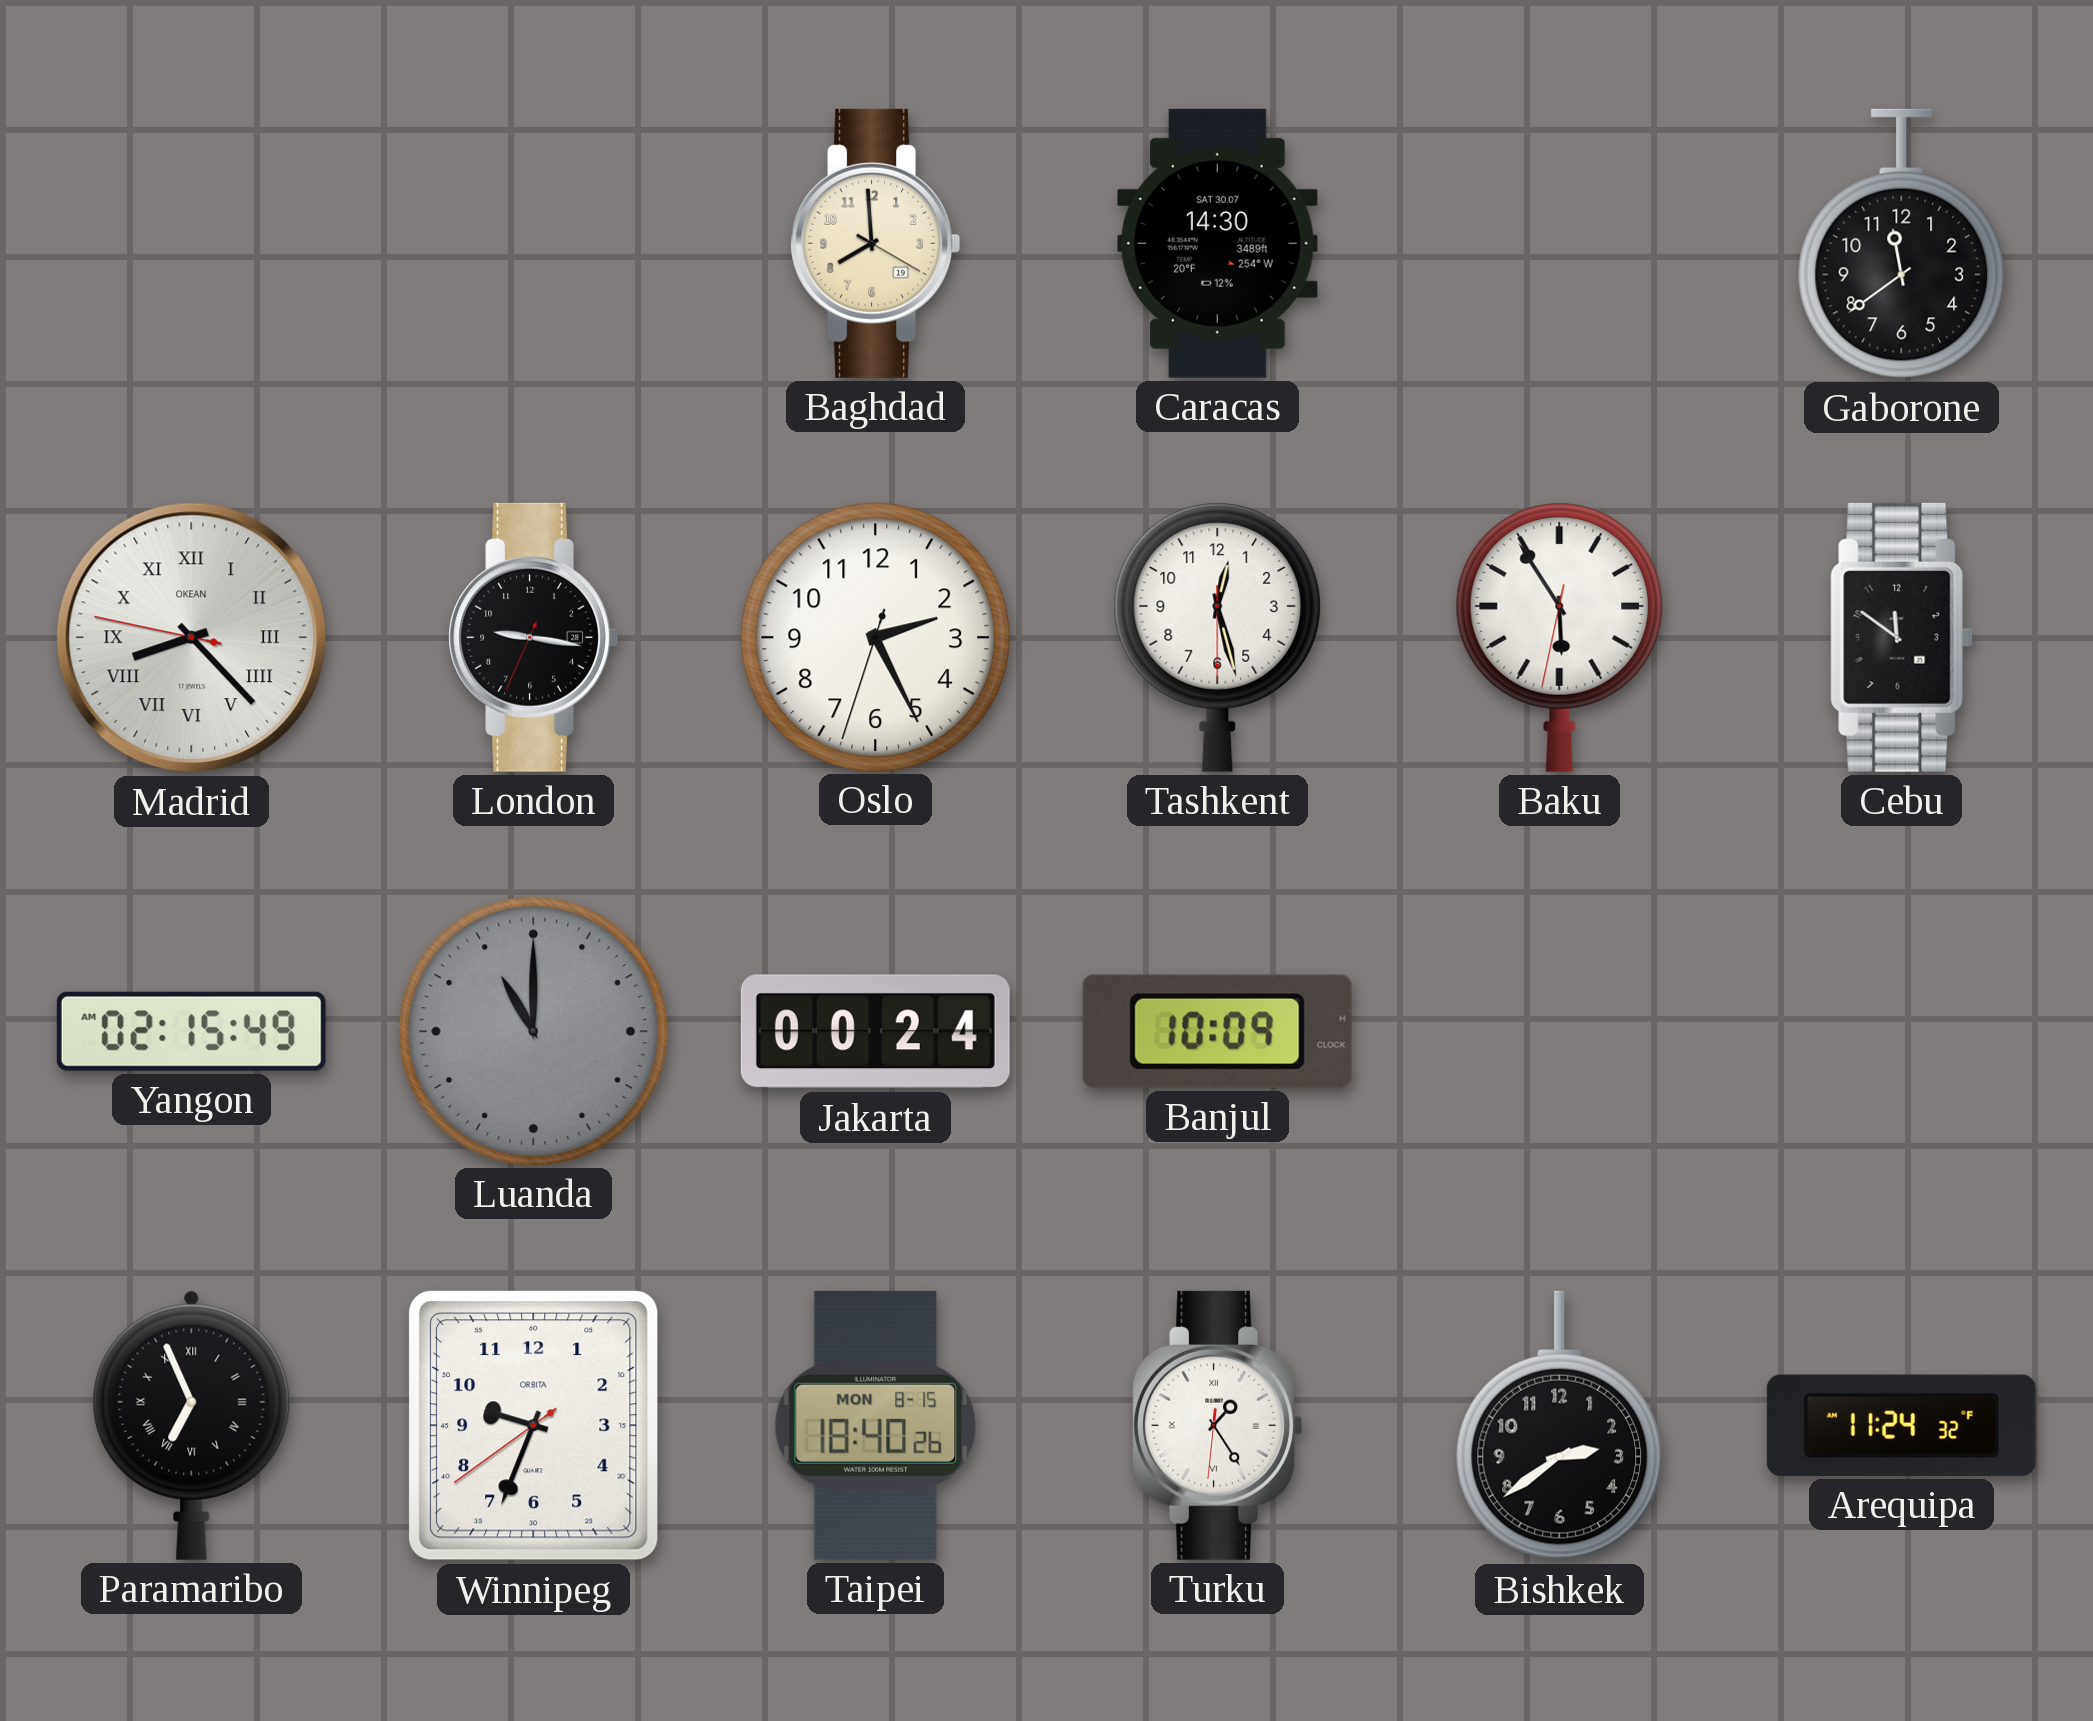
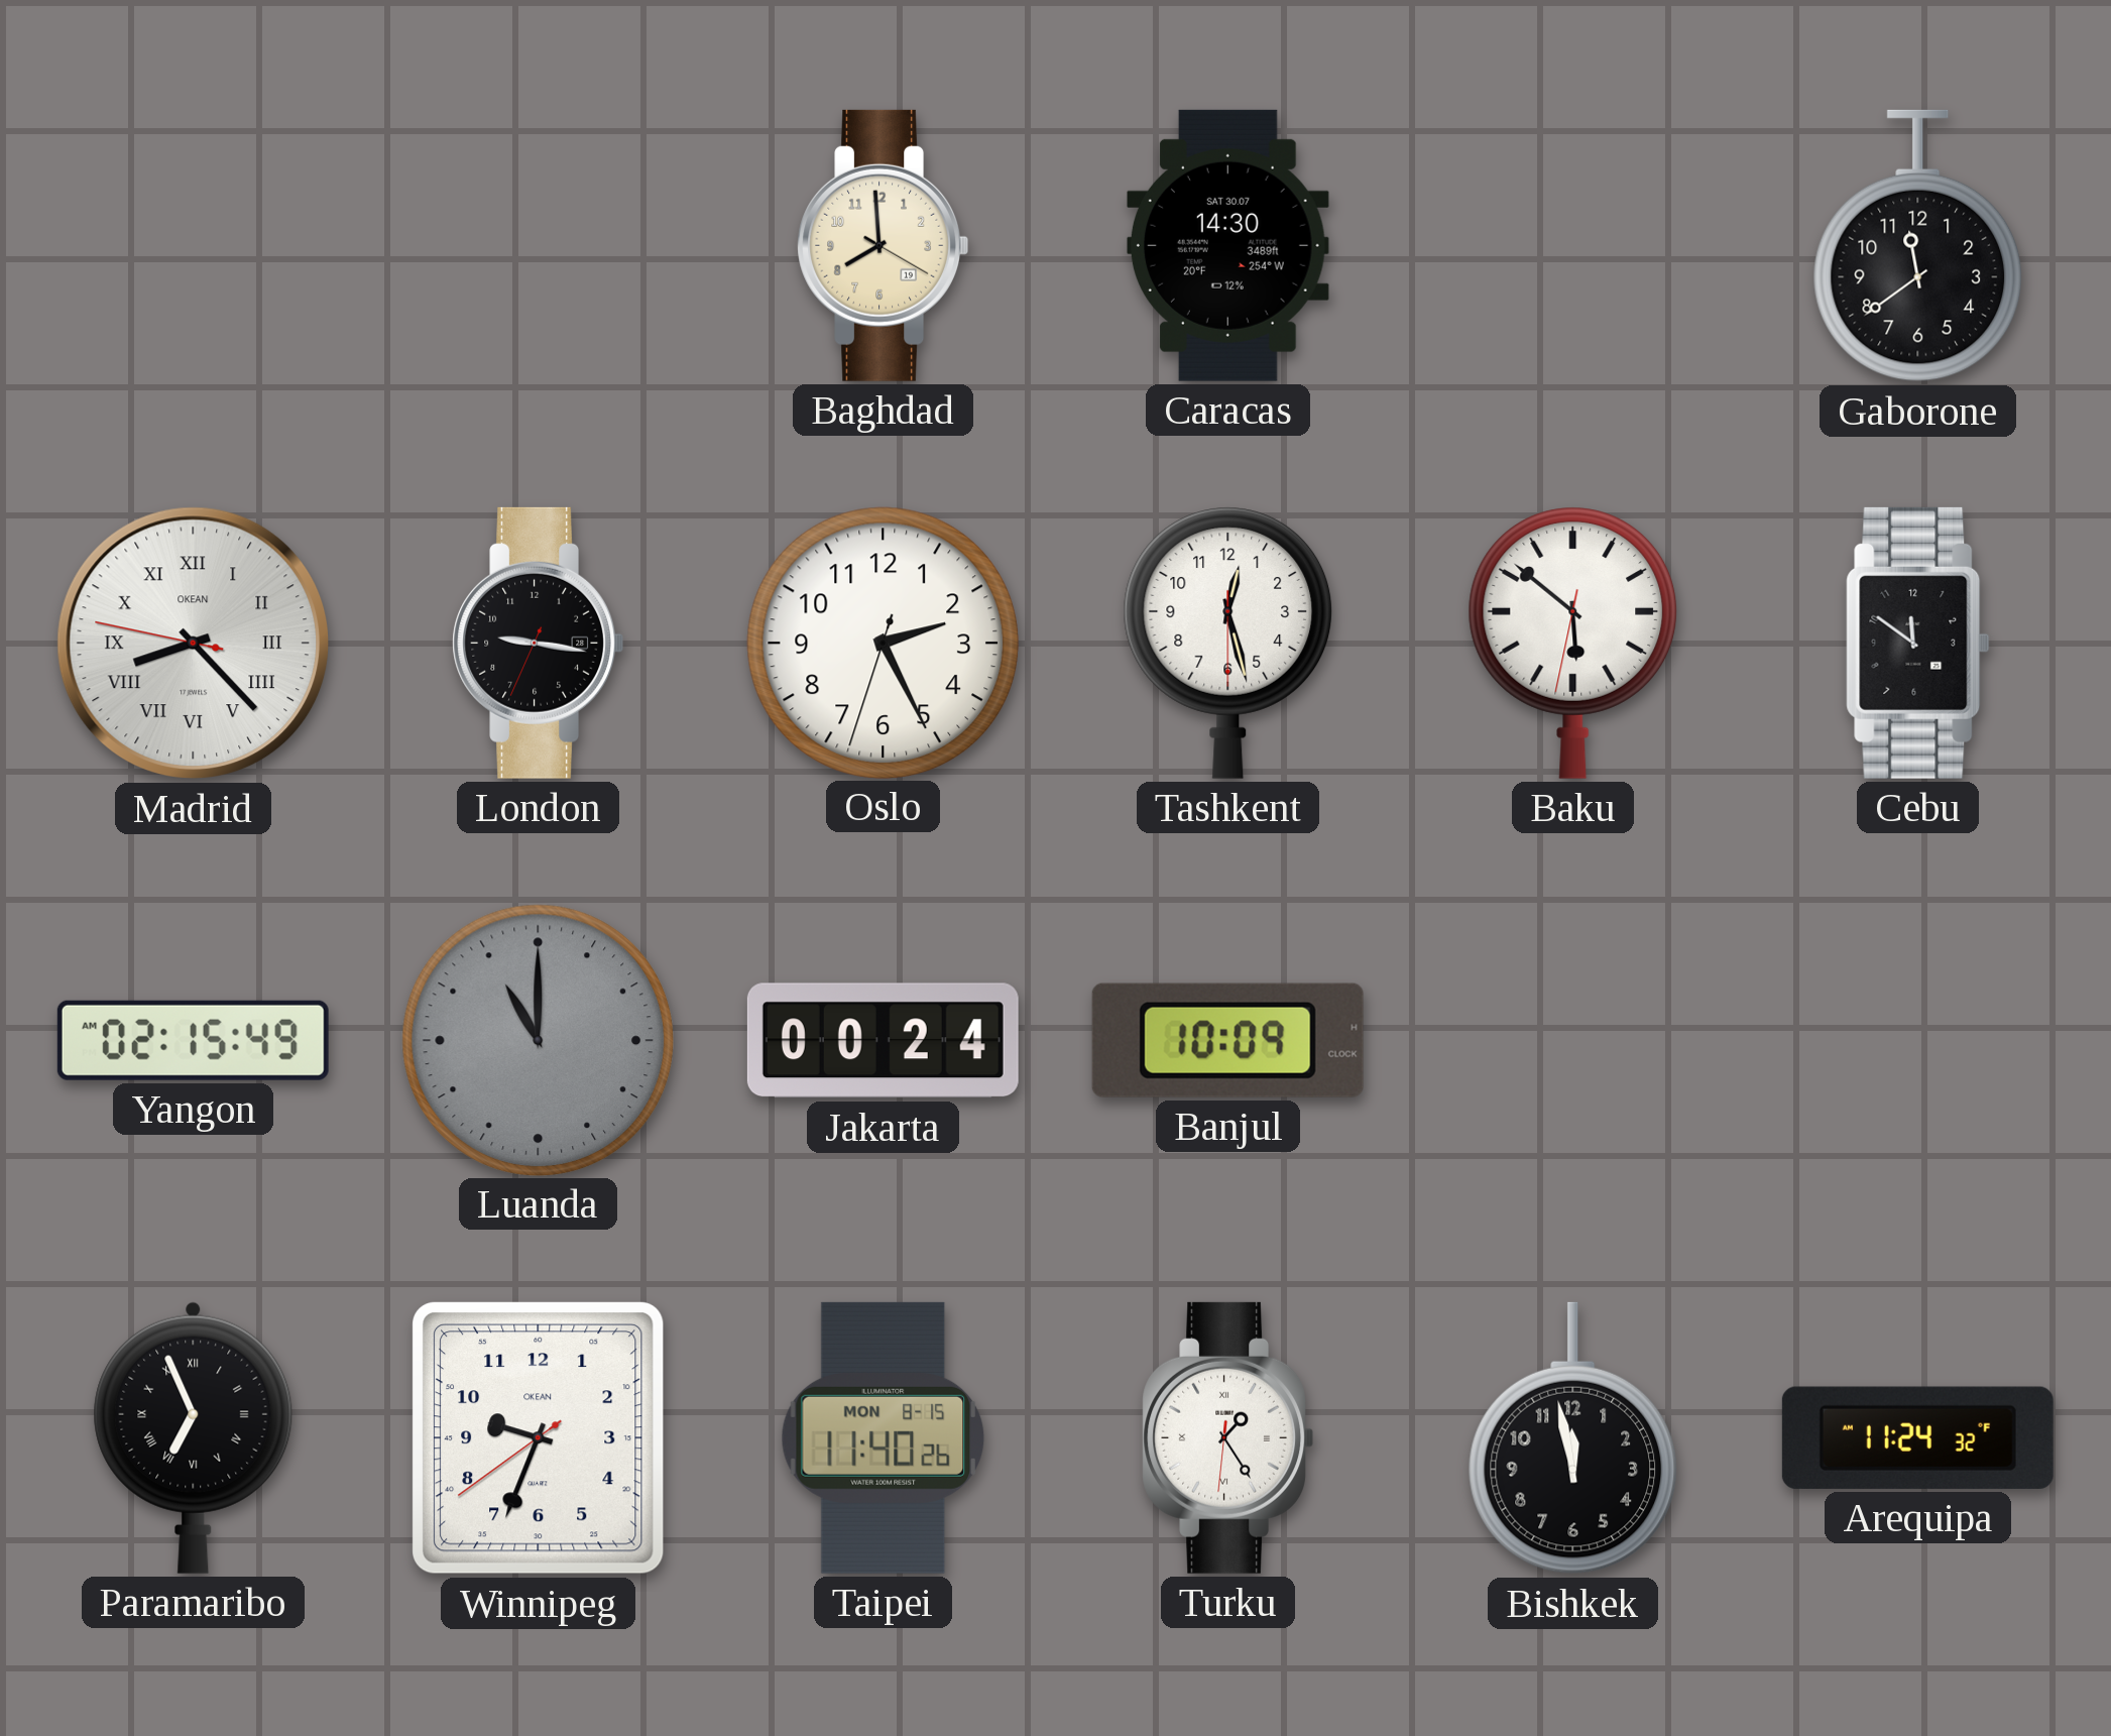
Baku: 5:54 -> 5:51 (1573, 643)
Winnipeg brand: ORBITA -> OKEAN (539, 1438)
Taipei: 18:40 -> 11:40 (884, 1437)
Bishkek: 2:39 -> 11:58 (1573, 1438)
